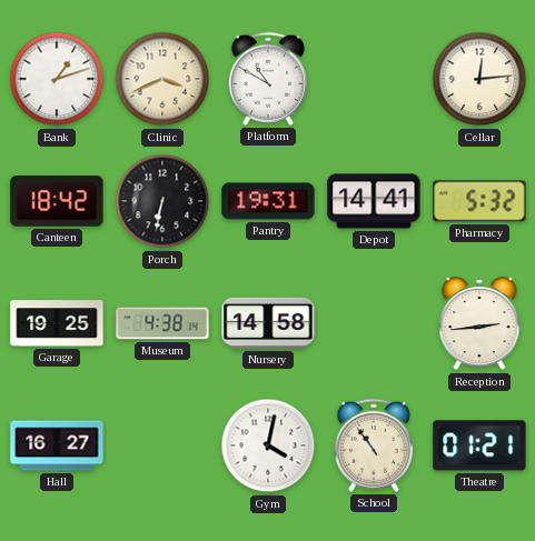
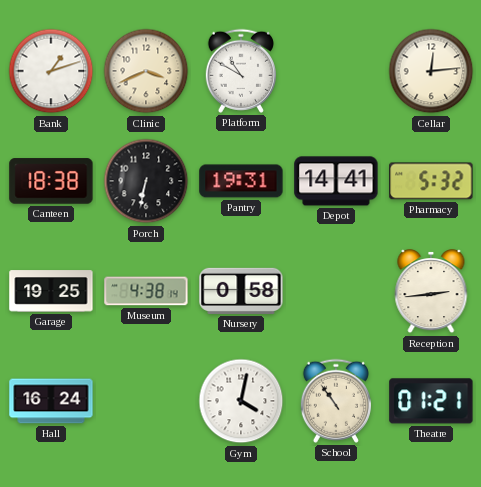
Canteen: 18:42 -> 18:38 (51, 181)
Nursery: 14:58 -> 0:58 (241, 291)
Hall: 16:27 -> 16:24 (51, 401)
